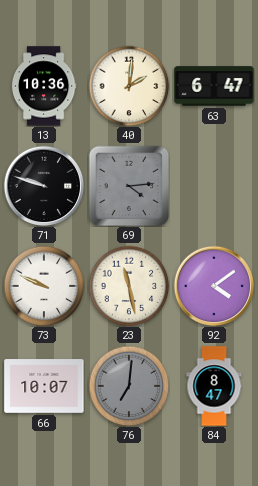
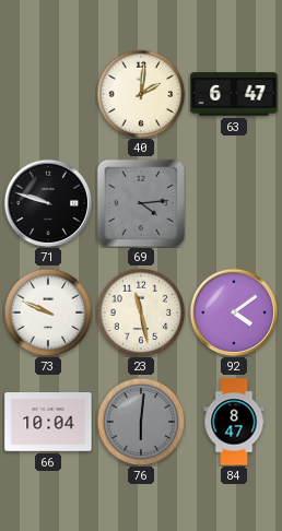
13: 10:36 -> none (44, 86)
66: 10:07 -> 10:04 (48, 422)
76: 7:01 -> 6:01 (141, 422)
